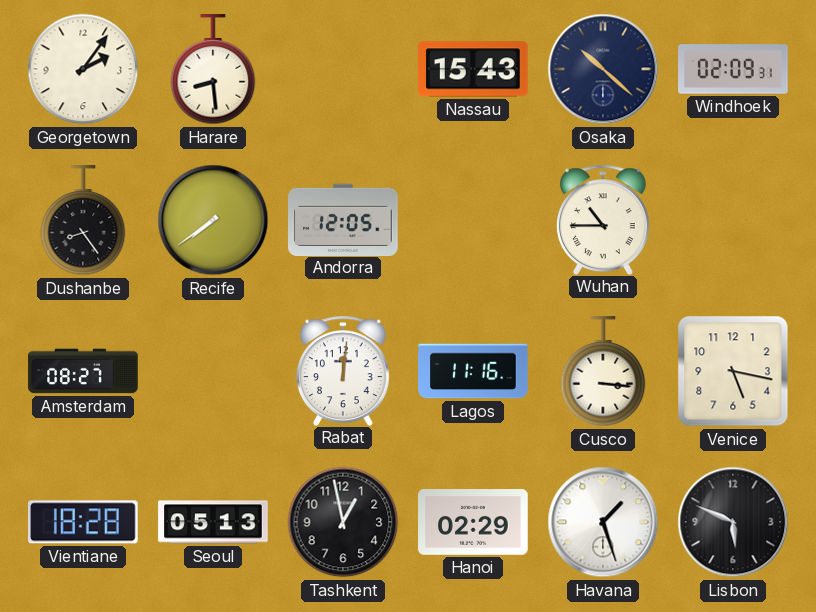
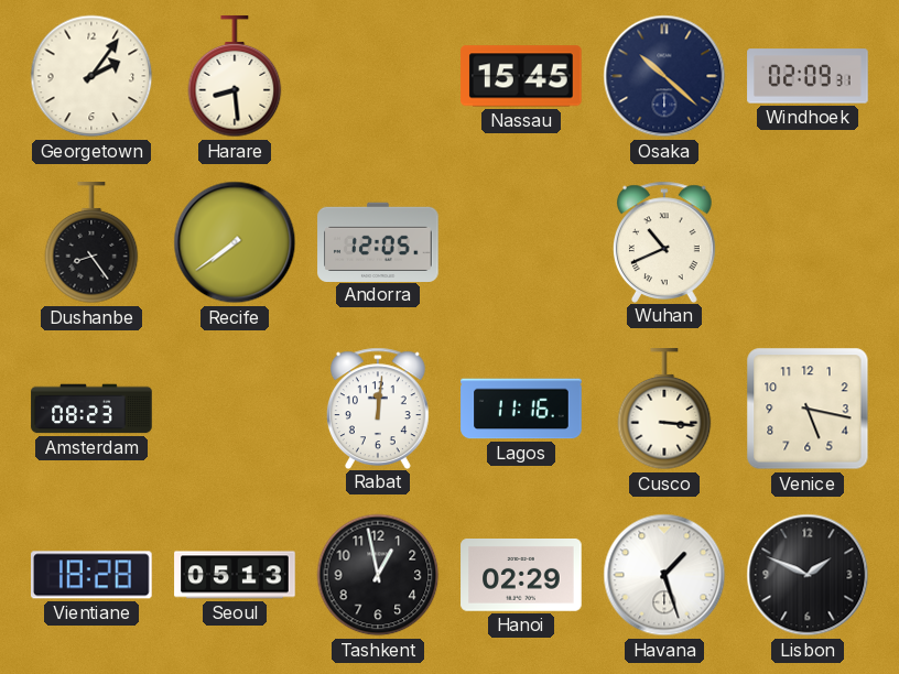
Nassau: 15:43 -> 15:45 (521, 76)
Wuhan: 10:45 -> 10:41 (664, 241)
Amsterdam: 08:27 -> 08:23 (91, 409)
Lisbon: 5:49 -> 1:49 (808, 575)
